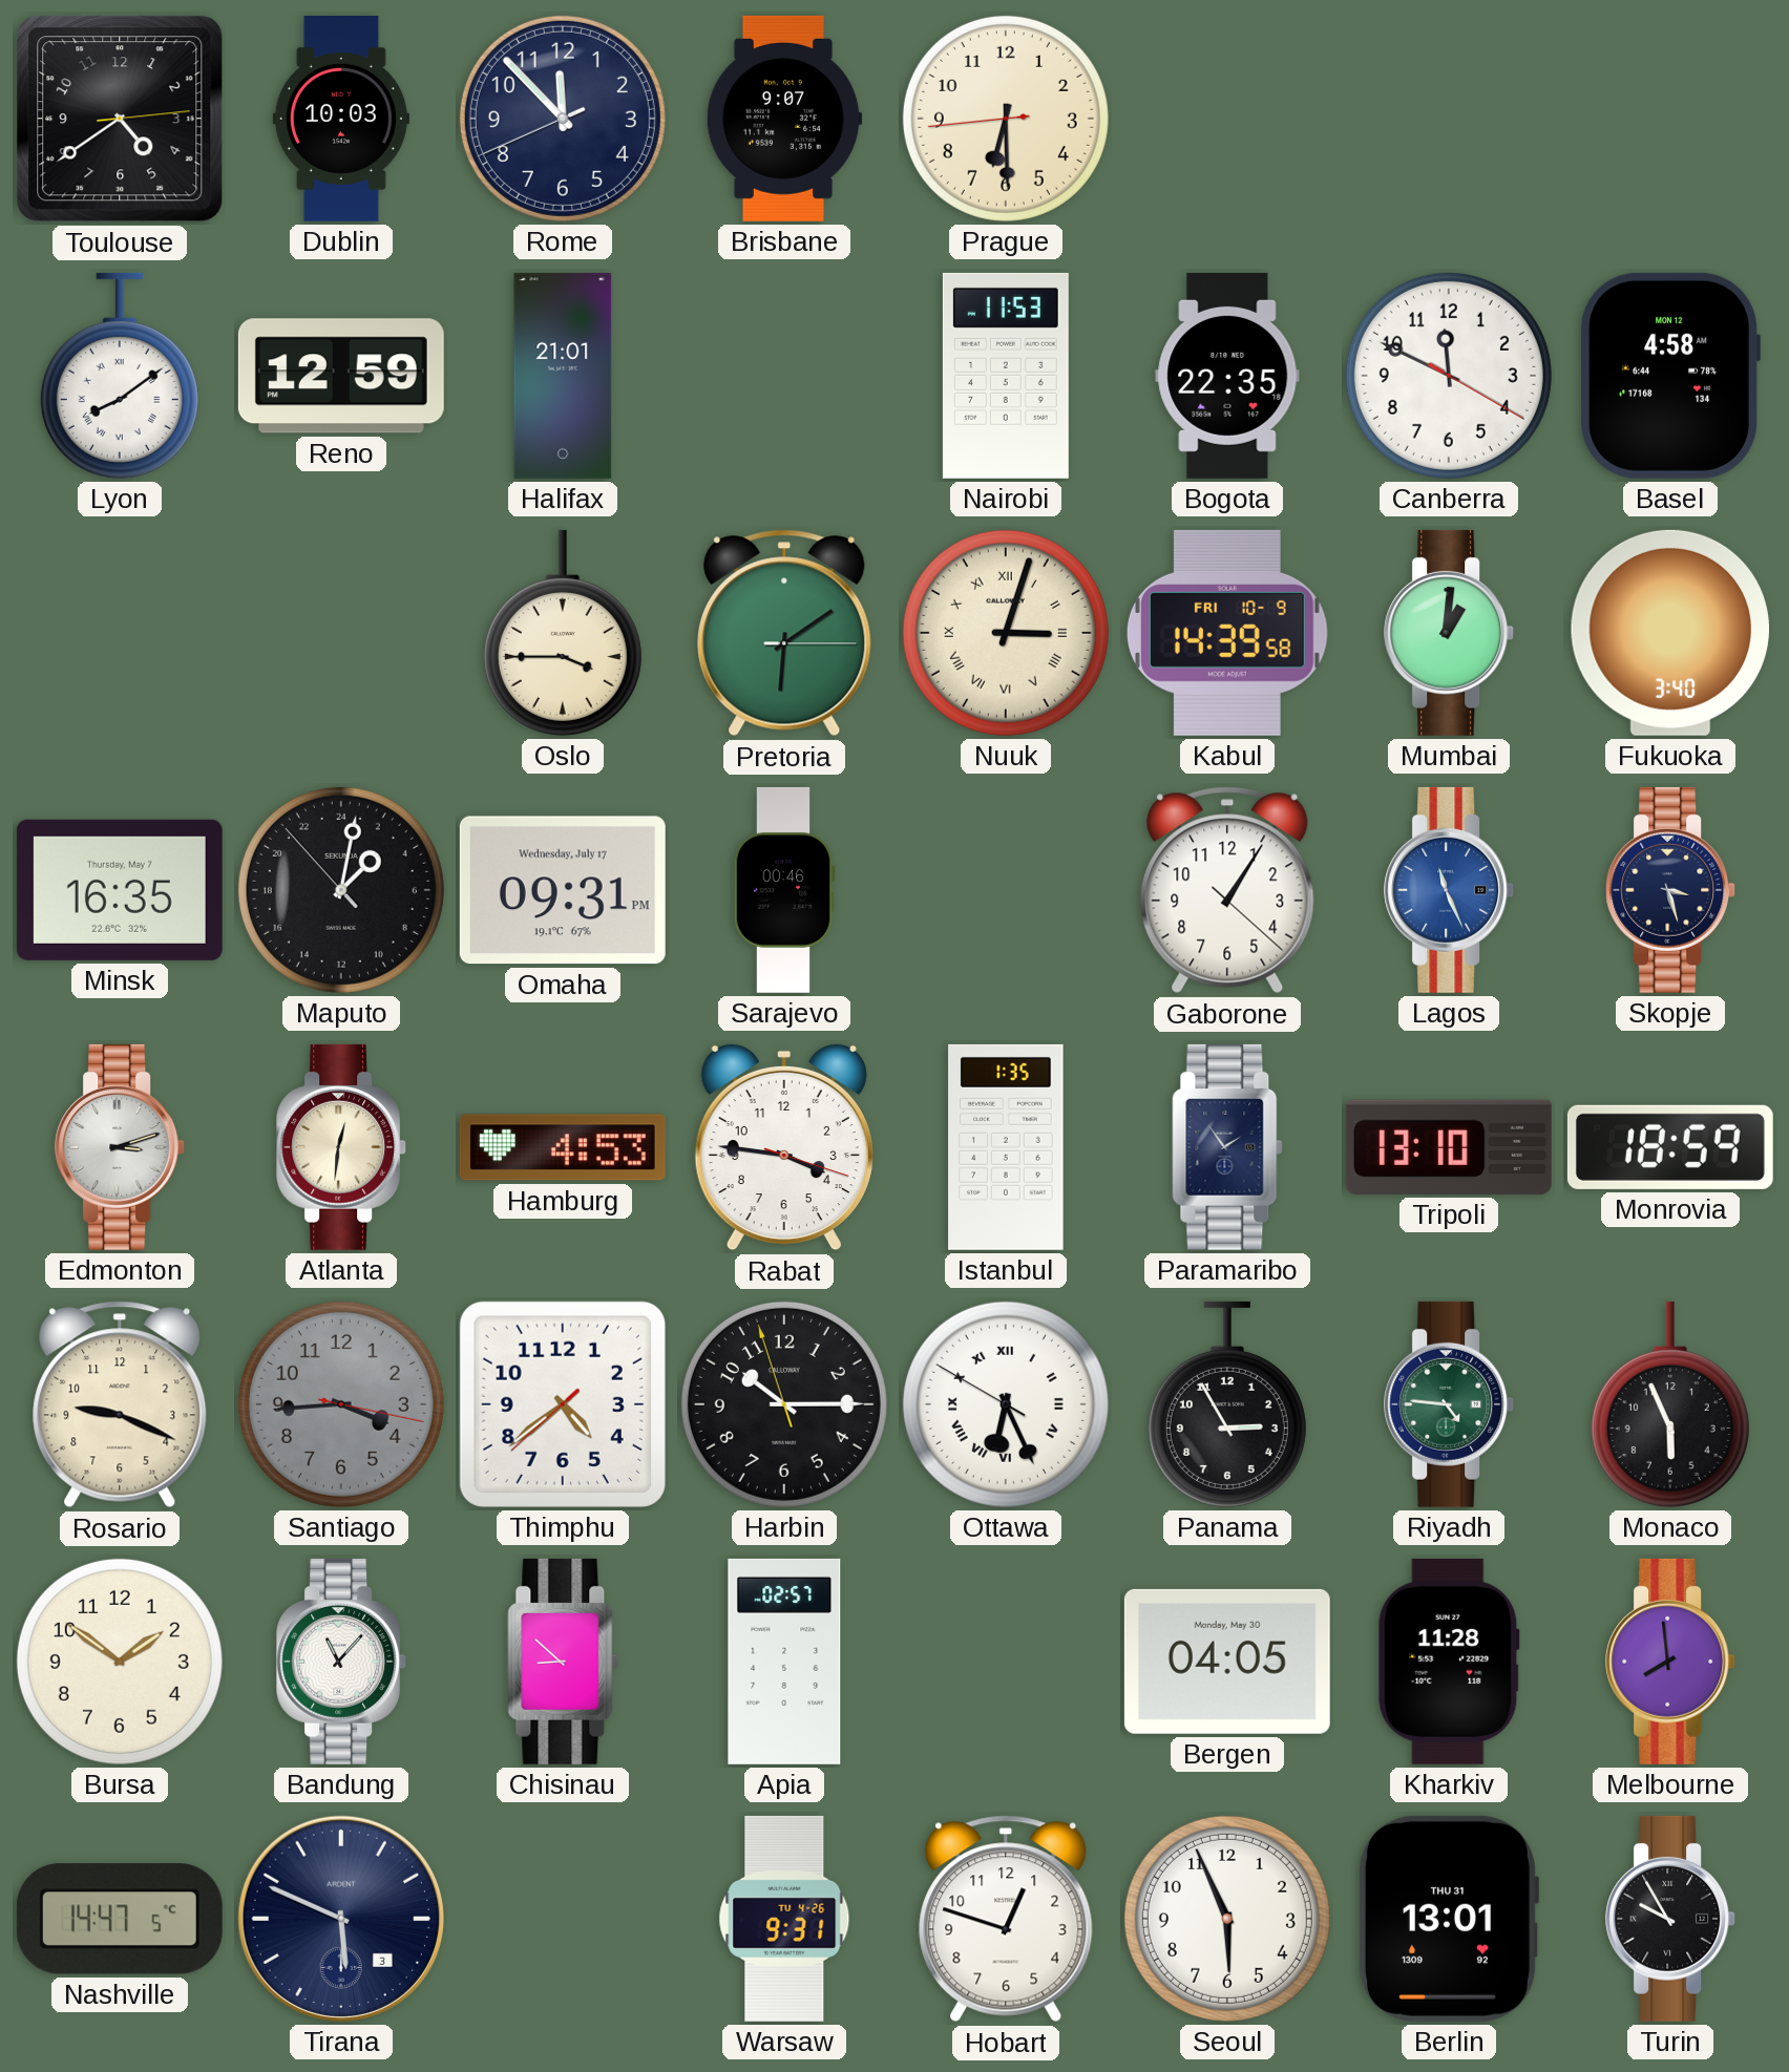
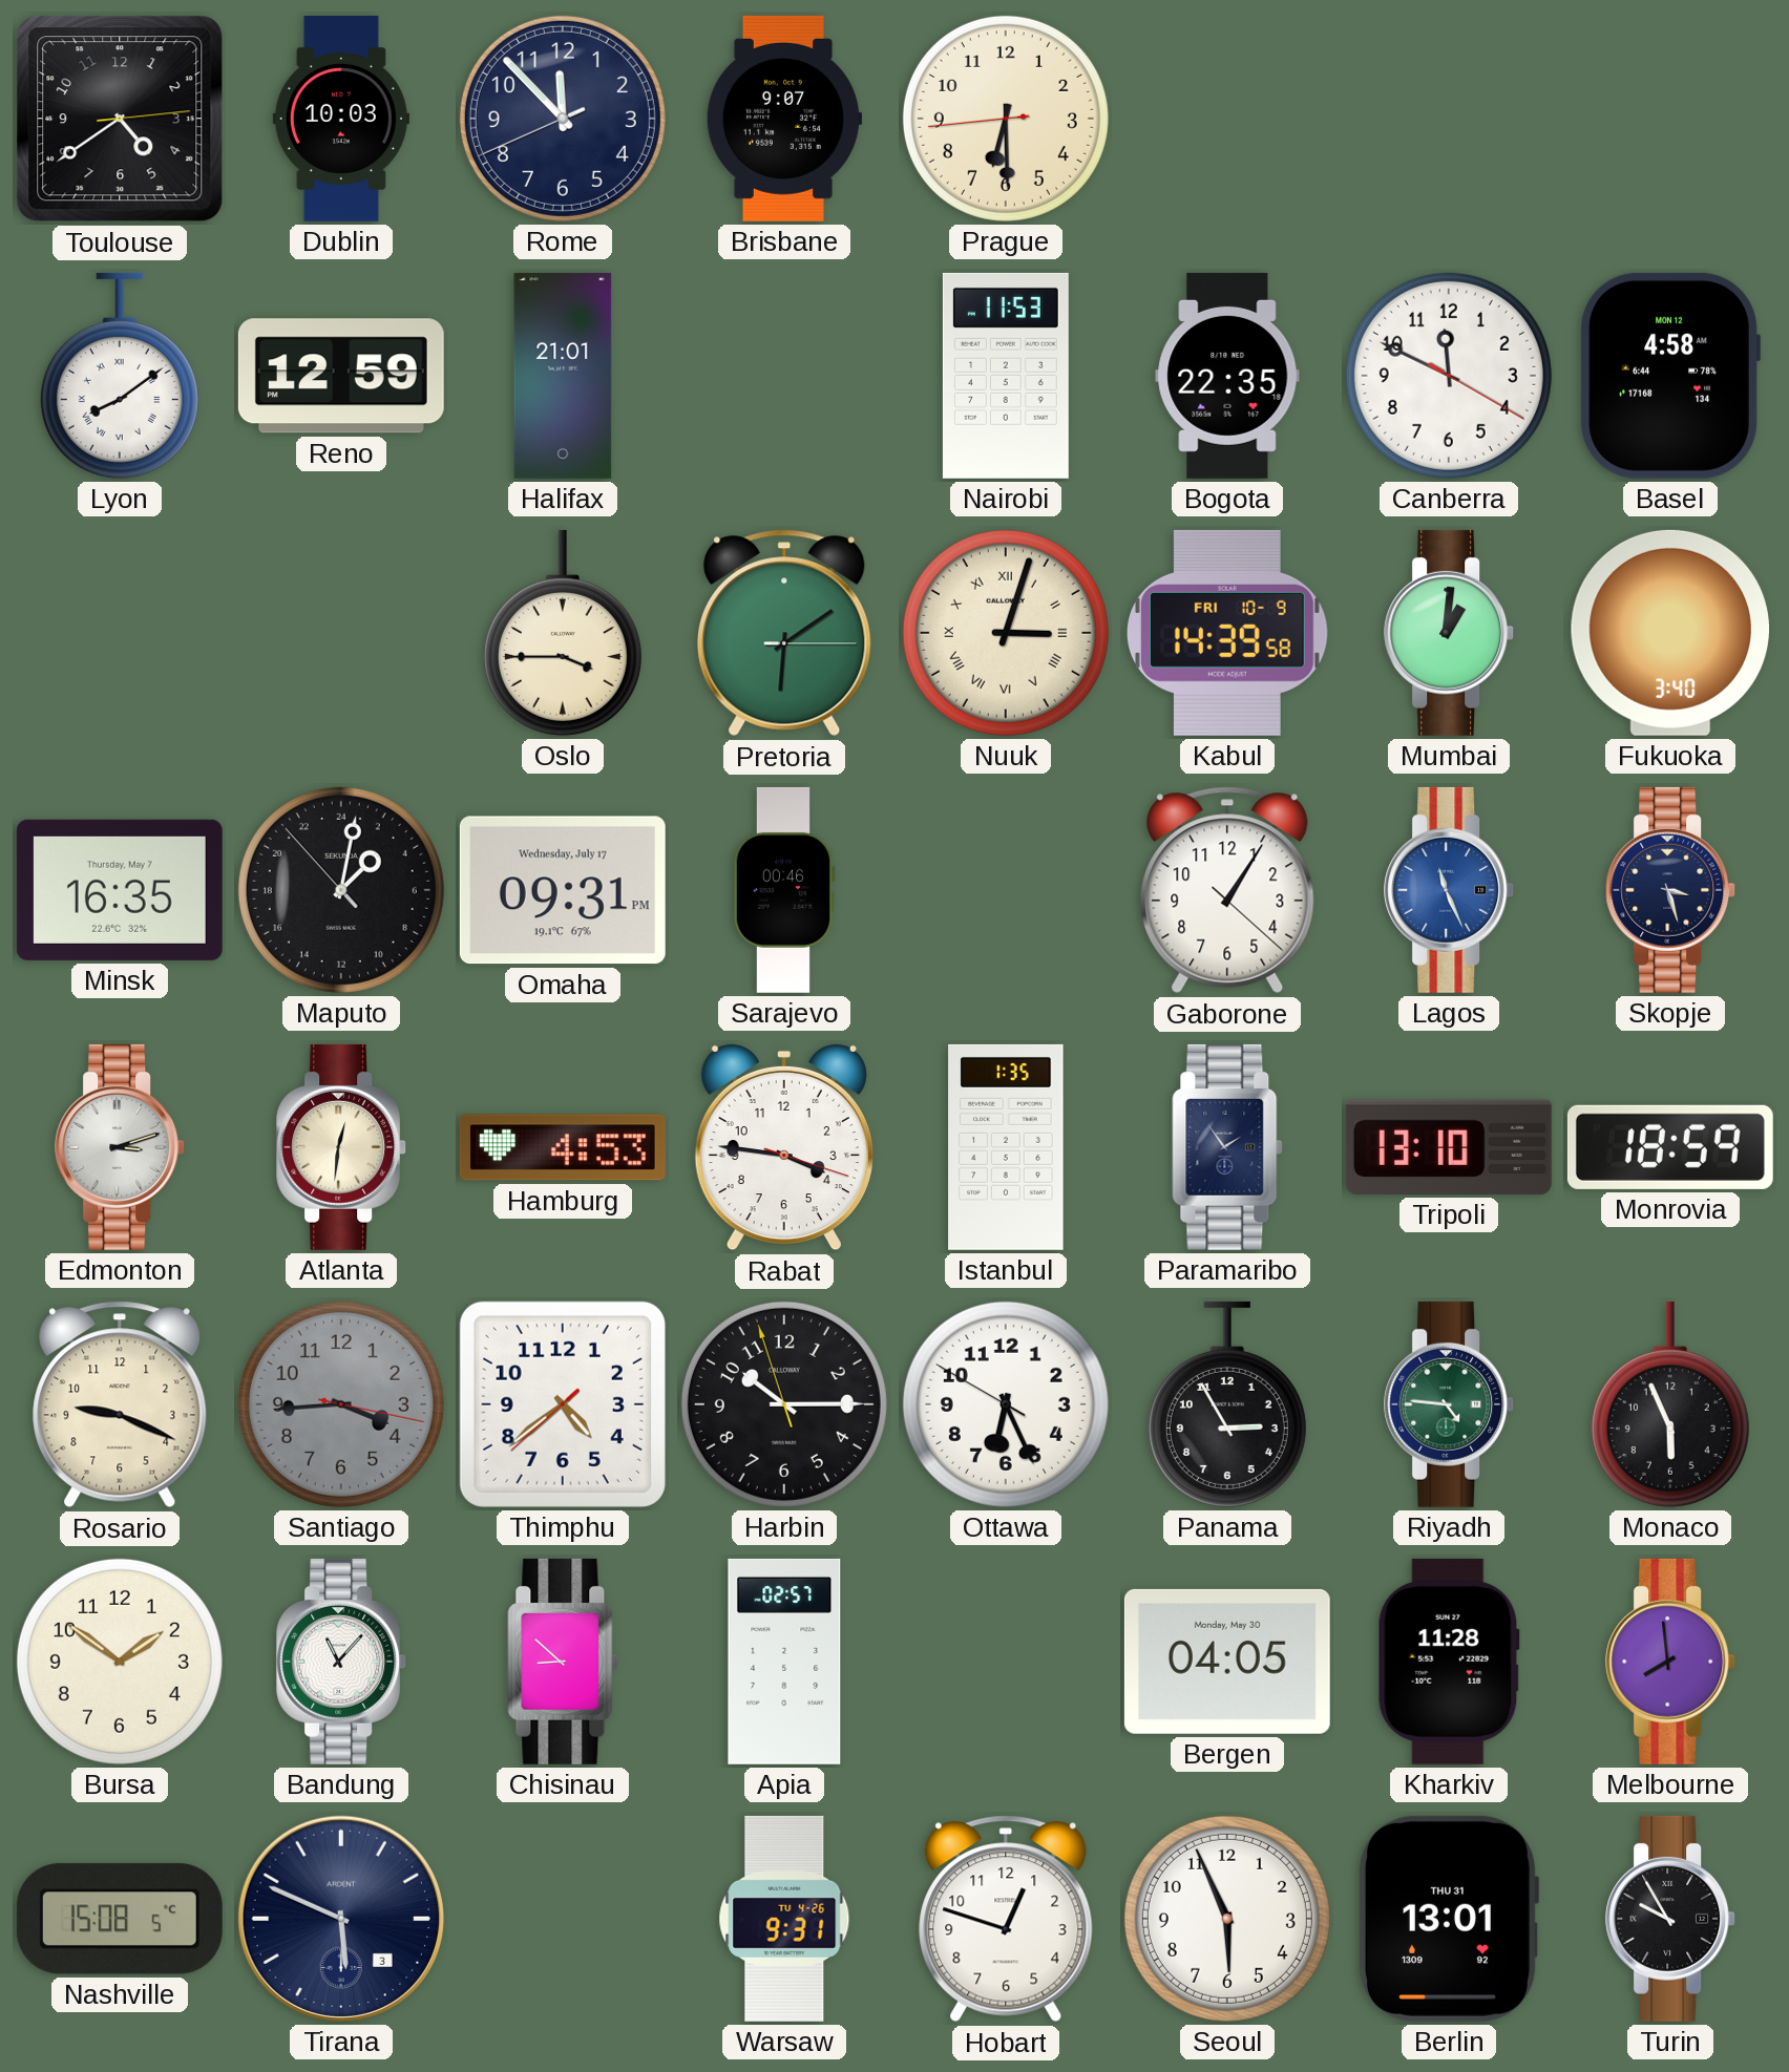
Ottawa numerals: Roman -> Arabic (1006, 1404)
Nashville: 14:47 -> 15:08 (120, 1919)
